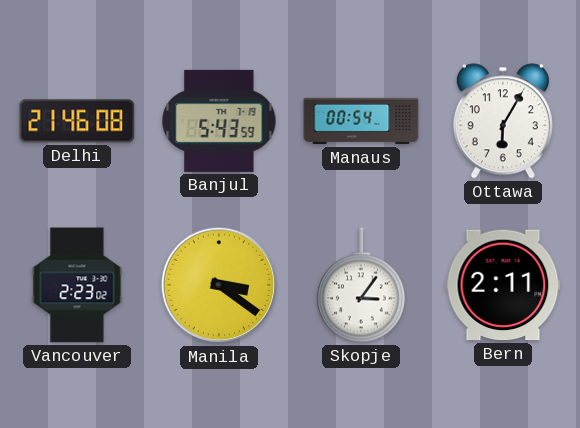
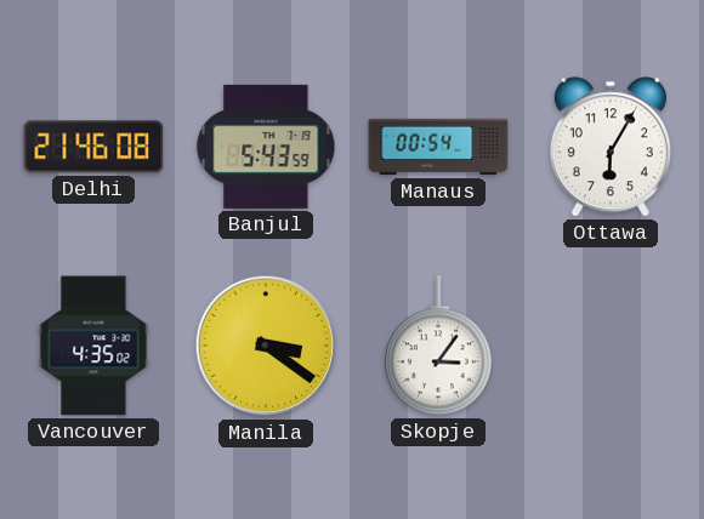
Vancouver: 2:23 -> 4:35 (93, 346)
Bern: 2:11 -> none (503, 285)
